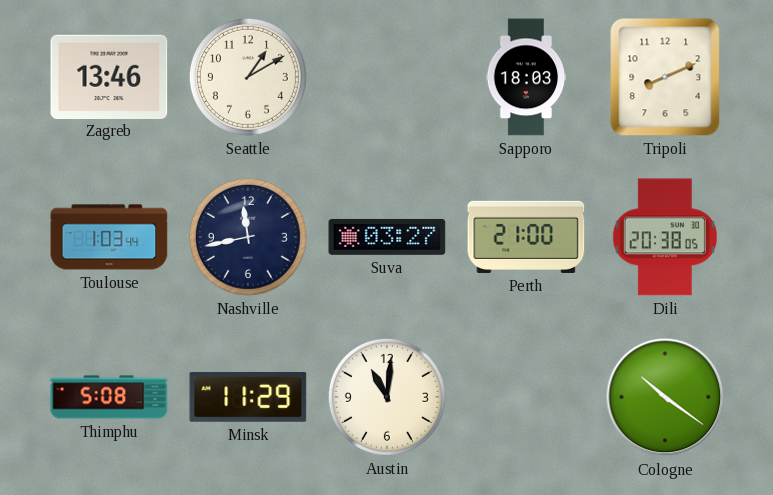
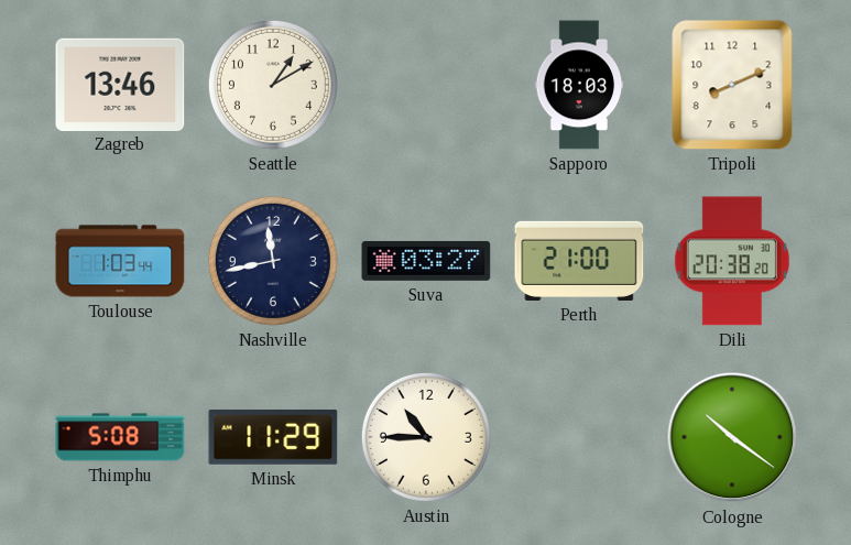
Dili: 20:38:05 -> 20:38:20 (732, 261)
Austin: 11:01 -> 10:45 (426, 437)
